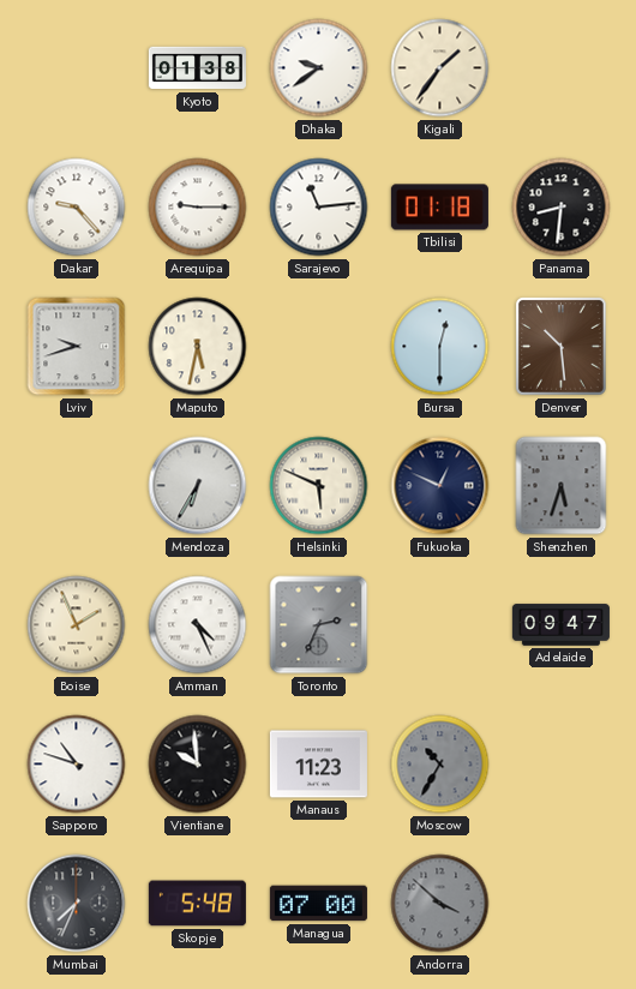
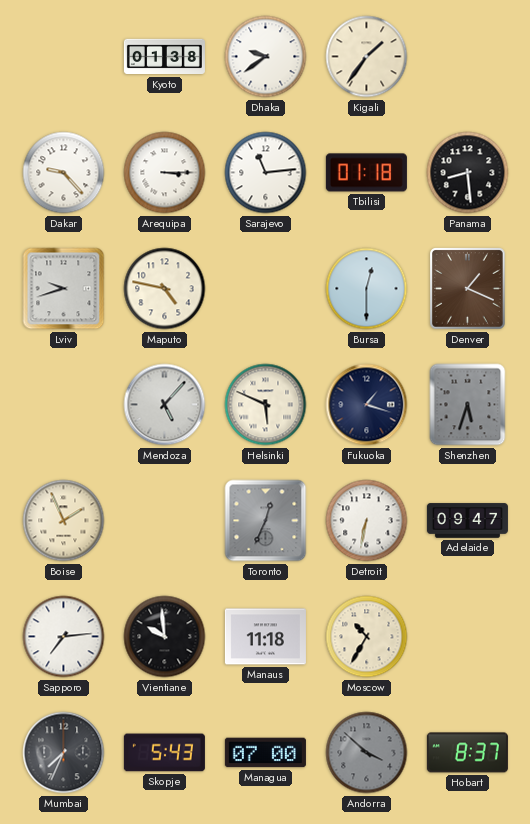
Arequipa: 9:15 -> 3:15 (165, 173)
Panama: 8:31 -> 8:29 (468, 173)
Maputo: 5:32 -> 4:47 (165, 289)
Denver: 10:29 -> 1:19 (468, 289)
Mendoza: 6:35 -> 5:07 (165, 405)
Fukuoka: 12:49 -> 1:18 (367, 405)
Amman: 4:26 -> none (198, 625)
Toronto: 2:34 -> 12:34 (266, 521)
Detroit: none -> 6:32 (367, 521)
Sapporo: 10:48 -> 7:14 (64, 637)
Manaus: 11:23 -> 11:18 (265, 637)
Moscow dial: grey -> cream (367, 637)
Skopje: 5:48 -> 5:43 (164, 753)
Hobart: none -> 8:37 (467, 753)
